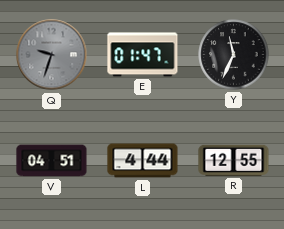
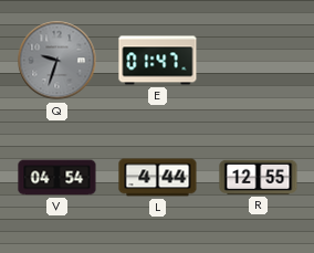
Y: 11:34 -> none (234, 55)
V: 04:51 -> 04:54 (57, 178)
